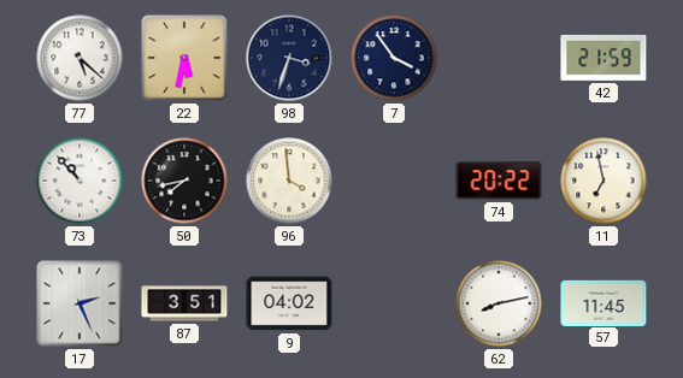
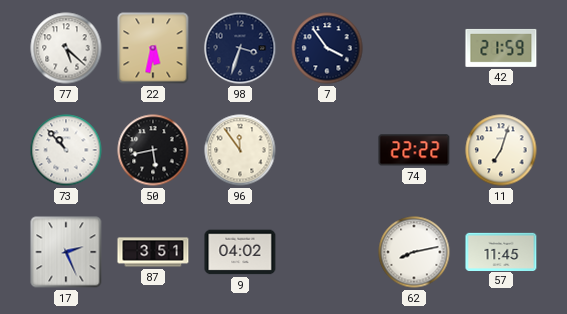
50: 7:43 -> 5:43 (153, 150)
96: 3:59 -> 11:54 (240, 150)
74: 20:22 -> 22:22 (414, 150)
11: 6:58 -> 7:03 (501, 150)
